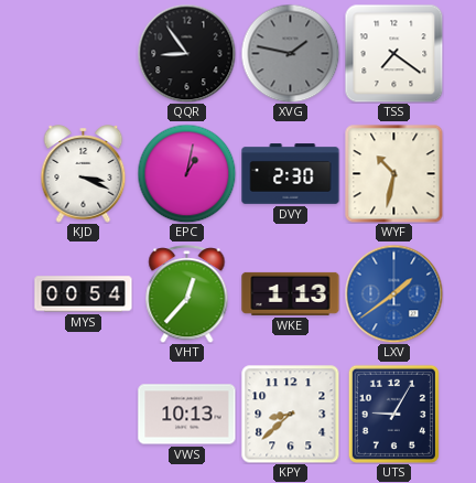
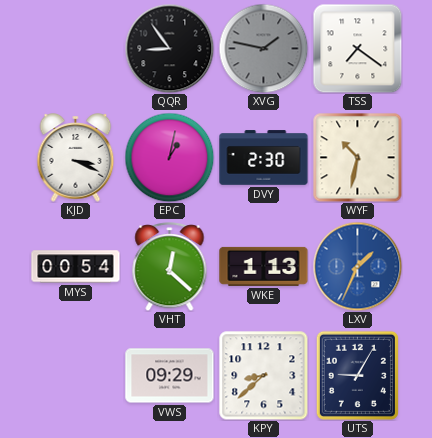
VHT: 12:37 -> 12:22 (170, 267)
LXV: 1:39 -> 1:34 (357, 266)
VWS: 10:13 -> 09:29 (170, 376)
